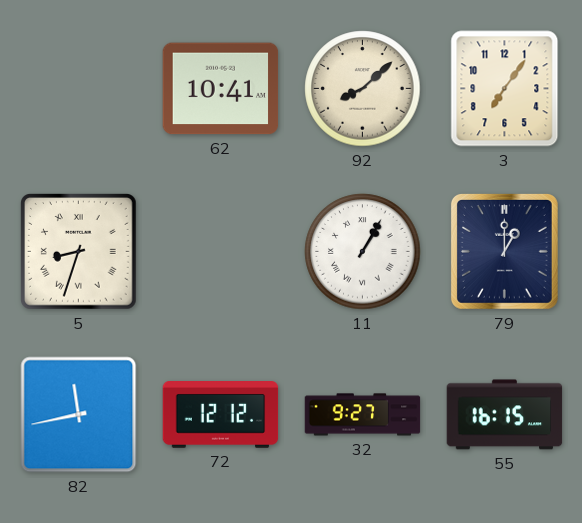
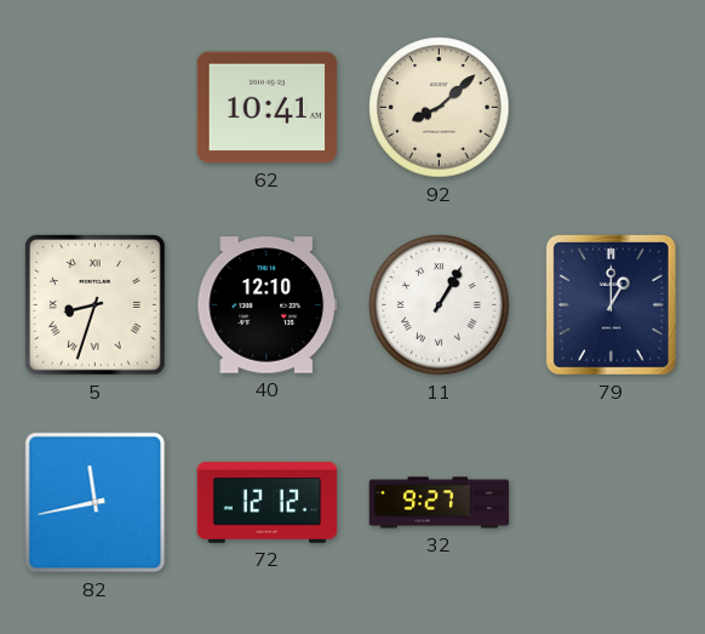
3: 7:06 -> none (505, 89)
40: none -> 12:10 (268, 305)
55: 16:15 -> none (505, 415)
